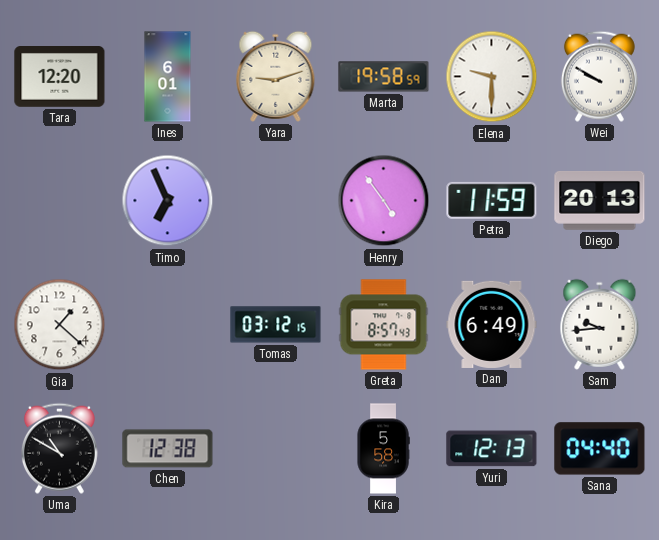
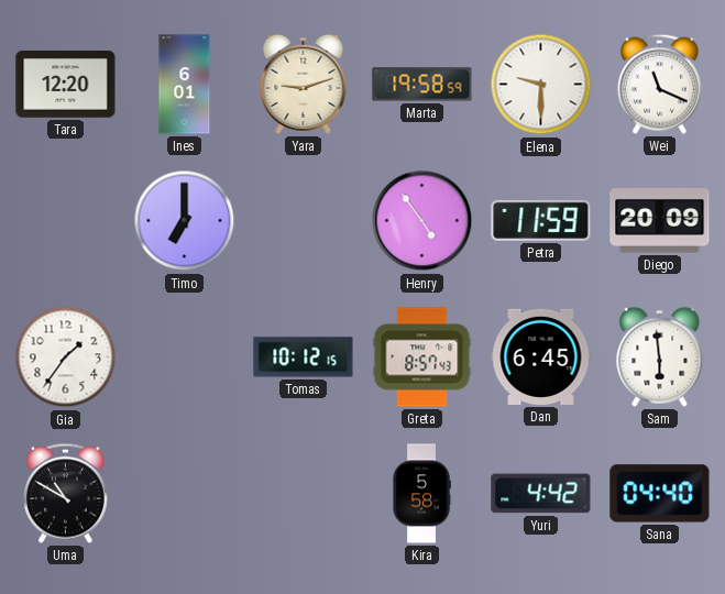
Wei: 9:50 -> 11:19 (659, 84)
Timo: 6:56 -> 7:00 (185, 221)
Diego: 20:13 -> 20:09 (660, 220)
Gia: 1:22 -> 1:36 (66, 358)
Tomas: 03:12 -> 10:12 (304, 358)
Dan: 6:49 -> 6:45 (541, 356)
Sam: 9:44 -> 5:59 (660, 356)
Chen: 12:38 -> none (168, 449)
Yuri: 12:13 -> 4:42 (541, 494)
